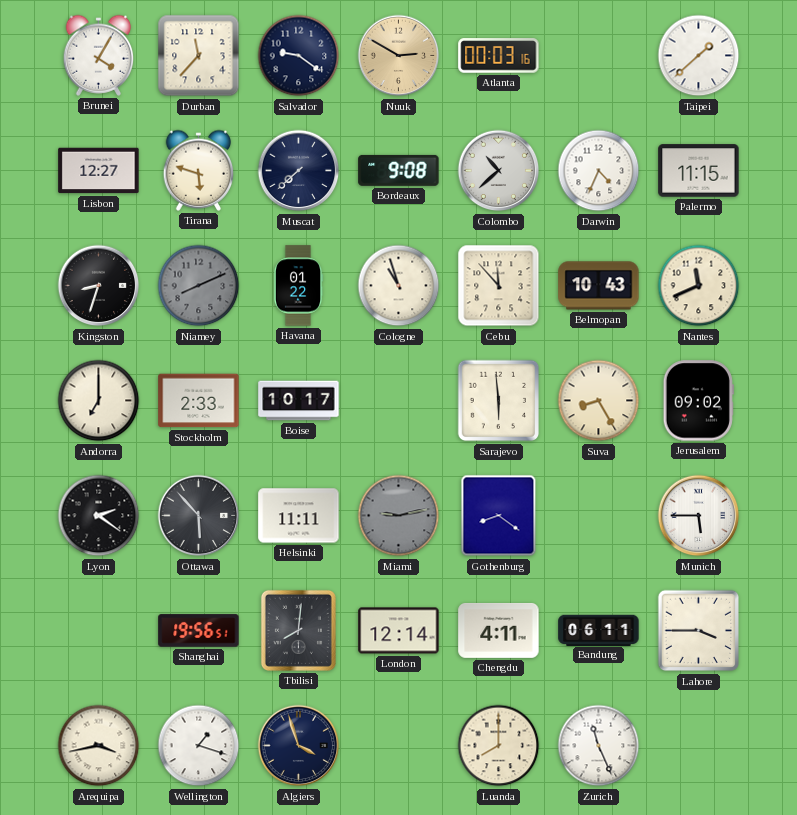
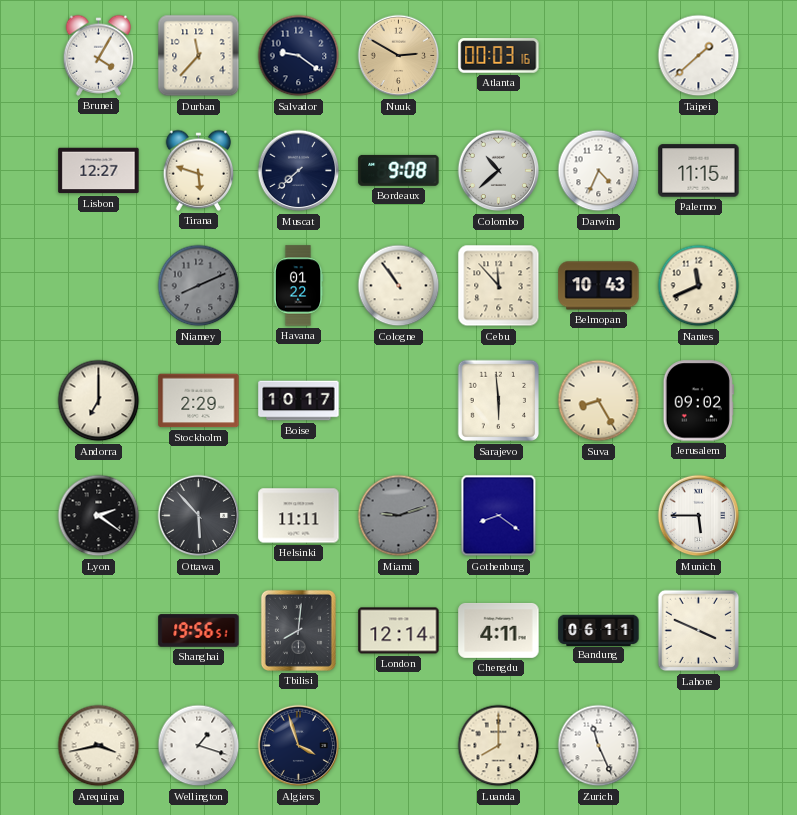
Kingston: 8:33 -> none (99, 286)
Cologne: 10:57 -> 10:54 (399, 286)
Stockholm: 2:33 -> 2:29 (199, 401)
Miami: 9:13 -> 9:12 (399, 516)
Lahore: 3:45 -> 3:49 (699, 631)
